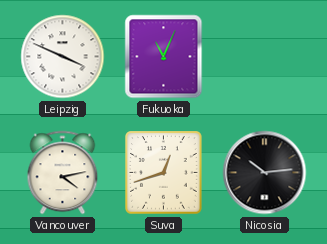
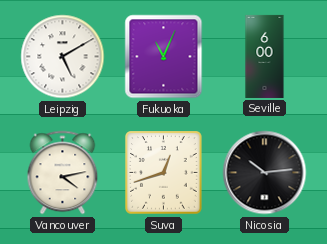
Leipzig: 3:49 -> 5:10 (63, 57)
Seville: none -> 6:00 (265, 56)
